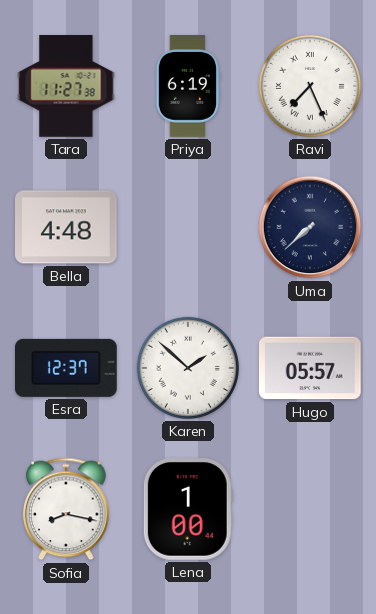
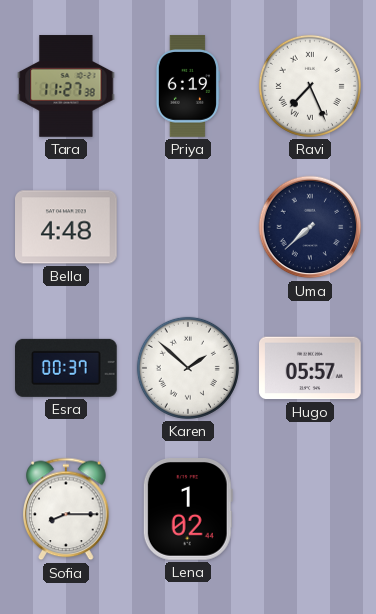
Esra: 12:37 -> 00:37 (67, 368)
Sofia: 8:17 -> 8:15 (66, 509)
Lena: 1:00 -> 1:02 (188, 510)
